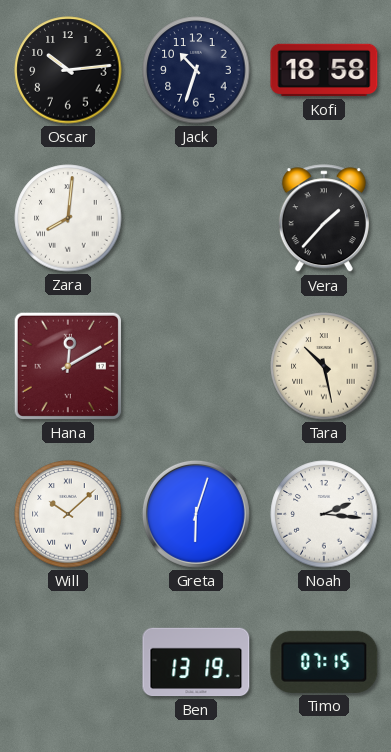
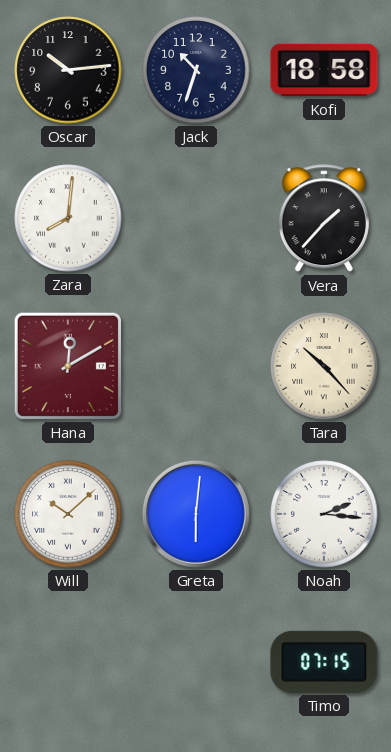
Tara: 10:28 -> 10:23 (324, 366)
Greta: 6:03 -> 6:01 (196, 514)
Ben: 13:19 -> none (196, 662)
